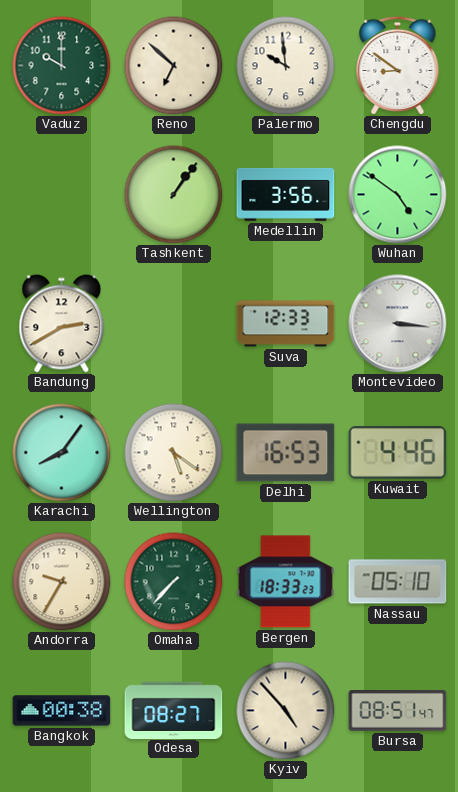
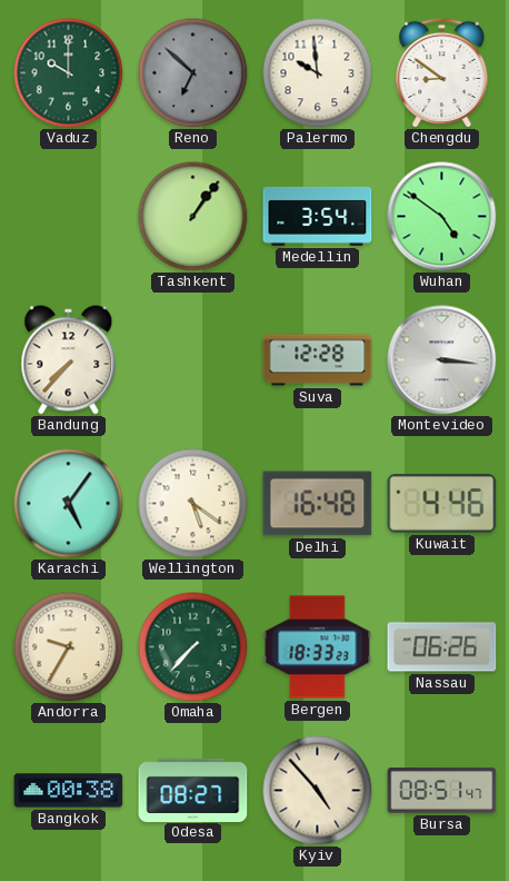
Reno dial: cream -> grey (193, 73)
Medellin: 3:56 -> 3:54 (318, 216)
Bandung: 2:40 -> 7:37 (69, 360)
Suva: 12:33 -> 12:28 (318, 360)
Karachi: 8:06 -> 5:06 (69, 504)
Delhi: 16:53 -> 16:48 (318, 504)
Nassau: 05:10 -> 06:26 (442, 647)
